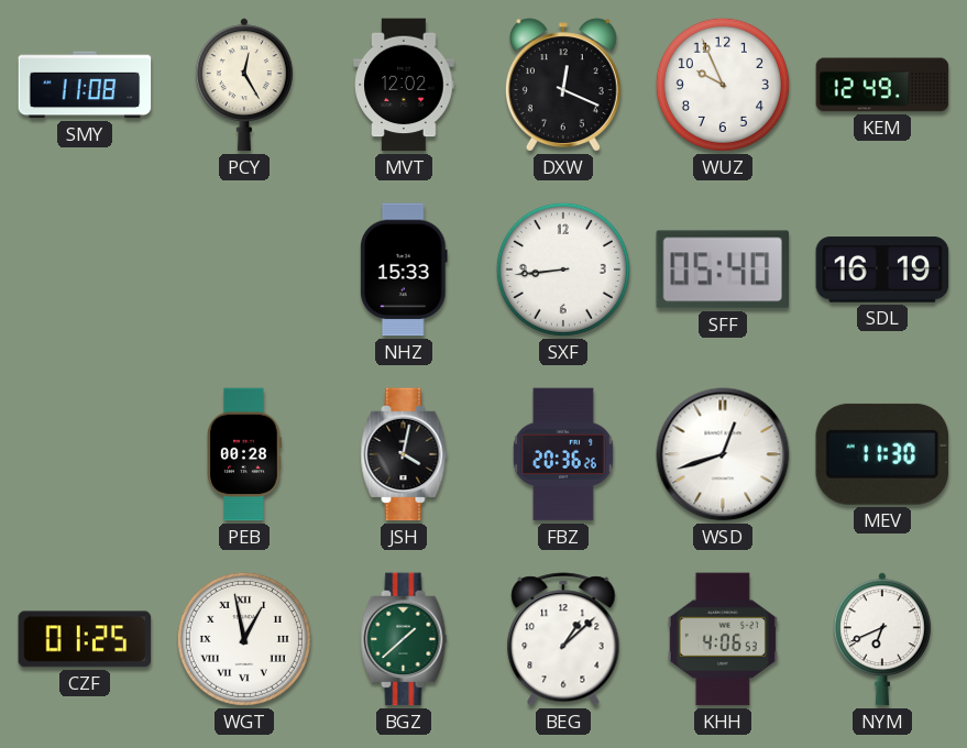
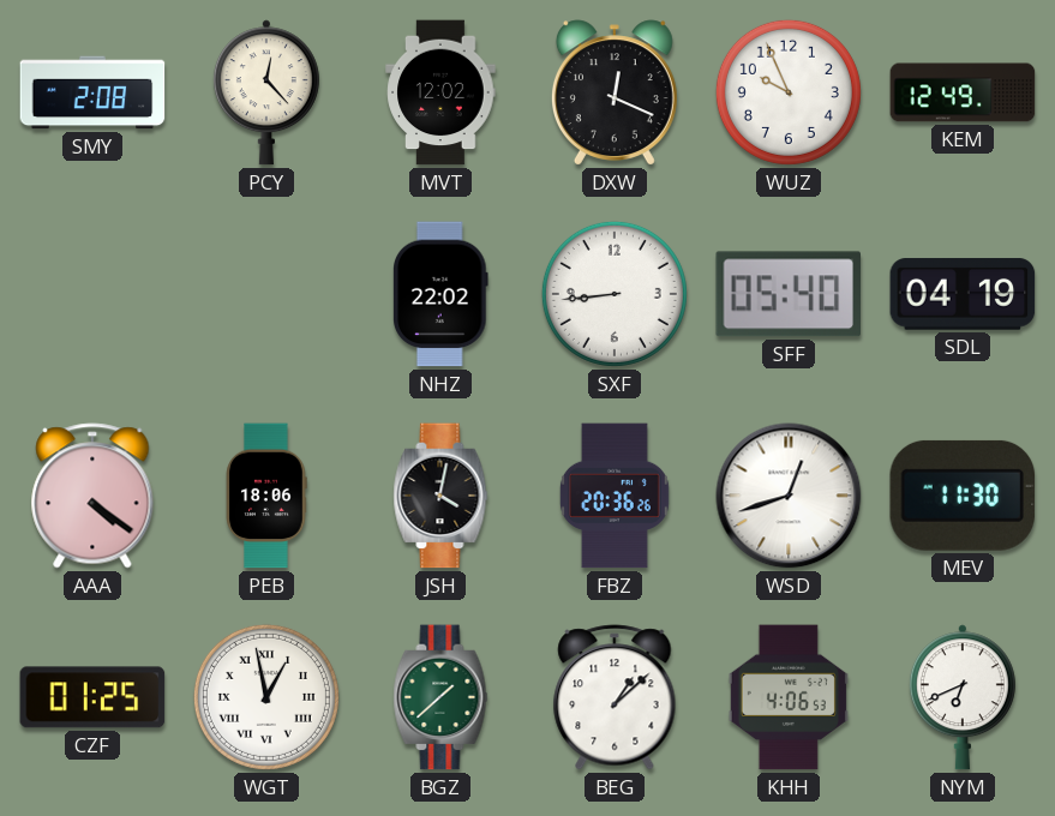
SMY: 11:08 -> 2:08 (92, 92)
PCY: 12:25 -> 12:23 (266, 92)
NHZ: 15:33 -> 22:02 (442, 294)
SDL: 16:19 -> 04:19 (963, 294)
AAA: none -> 4:21 (92, 496)
PEB: 00:28 -> 18:06 (266, 496)
